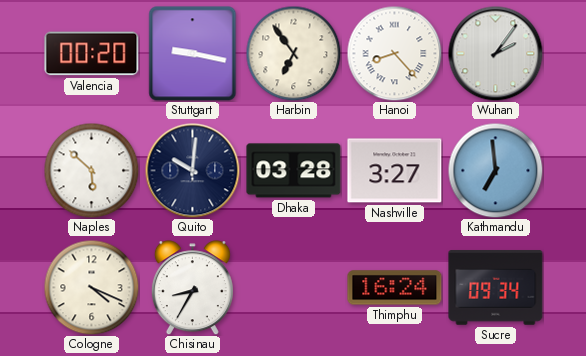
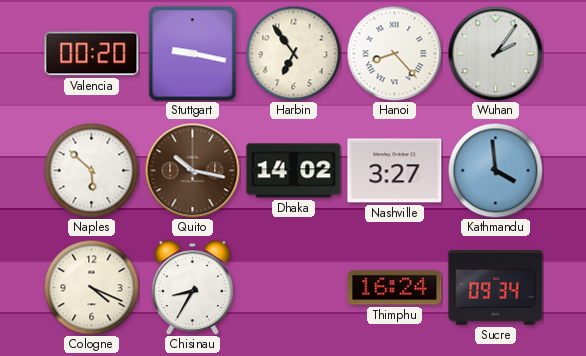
Quito: 10:01 -> 10:17 (192, 170)
Quito dial: navy -> brown (192, 170)
Dhaka: 03:28 -> 14:02 (294, 171)
Kathmandu: 6:59 -> 3:59 (495, 170)
